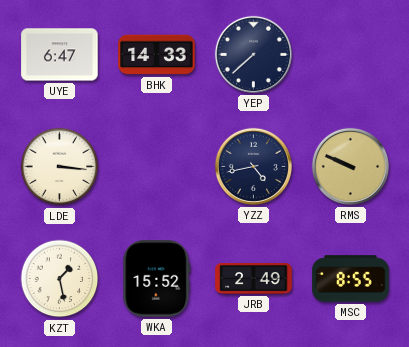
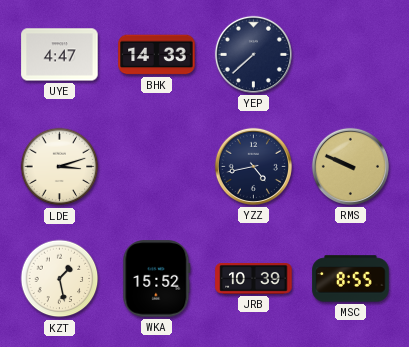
UYE: 6:47 -> 4:47 (60, 55)
LDE: 3:16 -> 3:12 (60, 167)
JRB: 2:49 -> 10:39 (254, 279)
